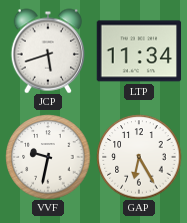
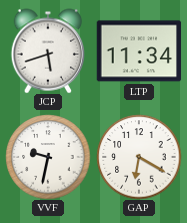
GAP: 6:25 -> 6:20 (139, 157)
